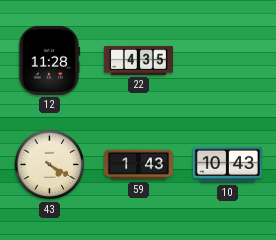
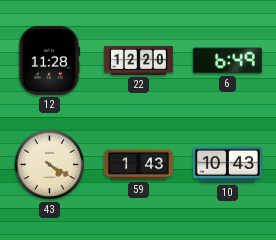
22: 4:35 -> 12:20 (138, 60)
6: none -> 6:49 (227, 61)
